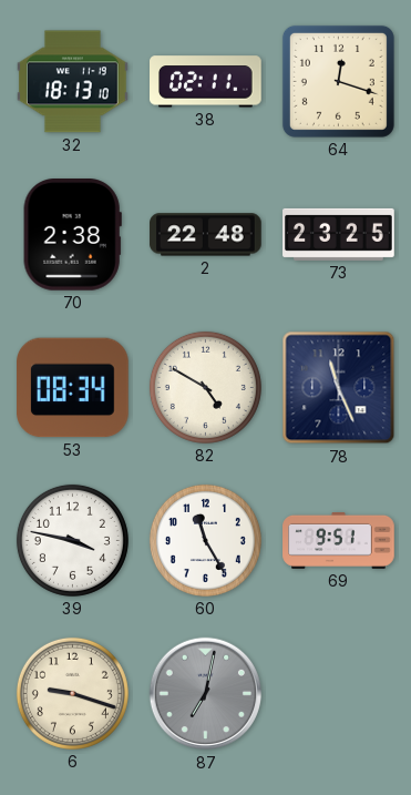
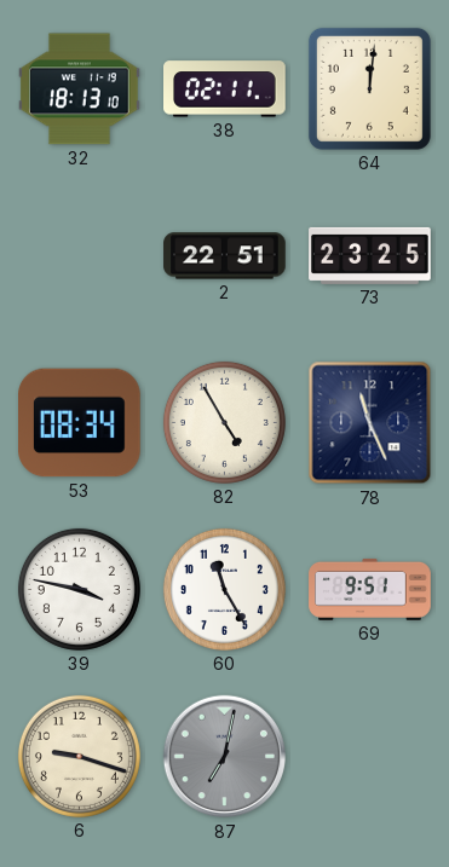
64: 12:18 -> 12:01 (369, 88)
70: 2:38 -> none (72, 235)
2: 22:48 -> 22:51 (225, 256)
82: 4:50 -> 4:55 (224, 422)
